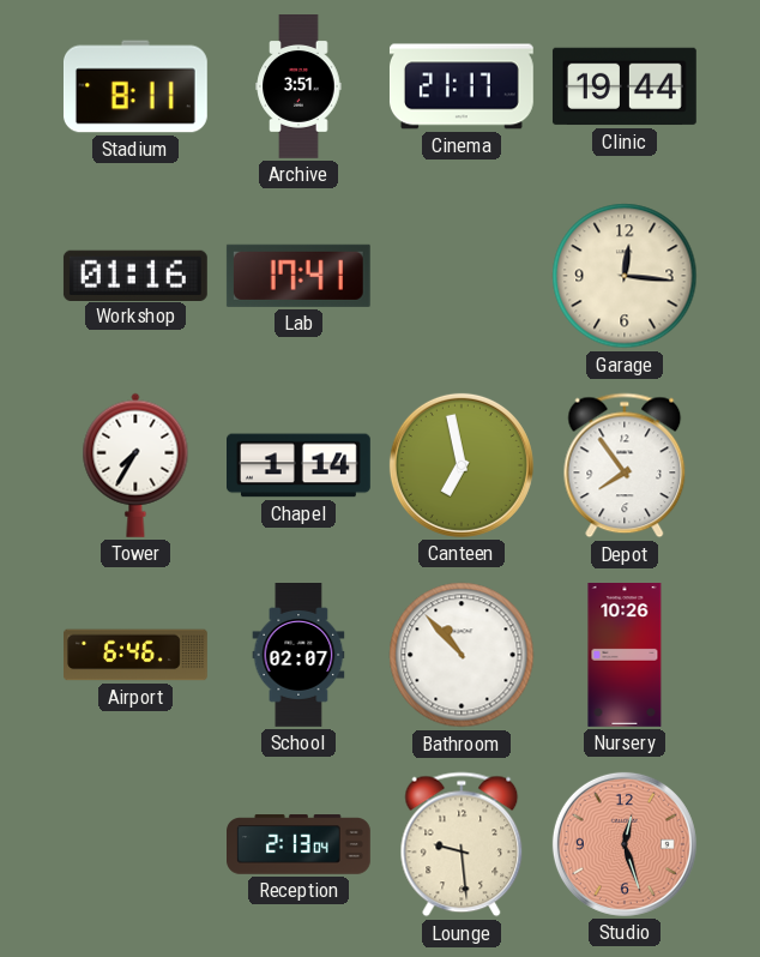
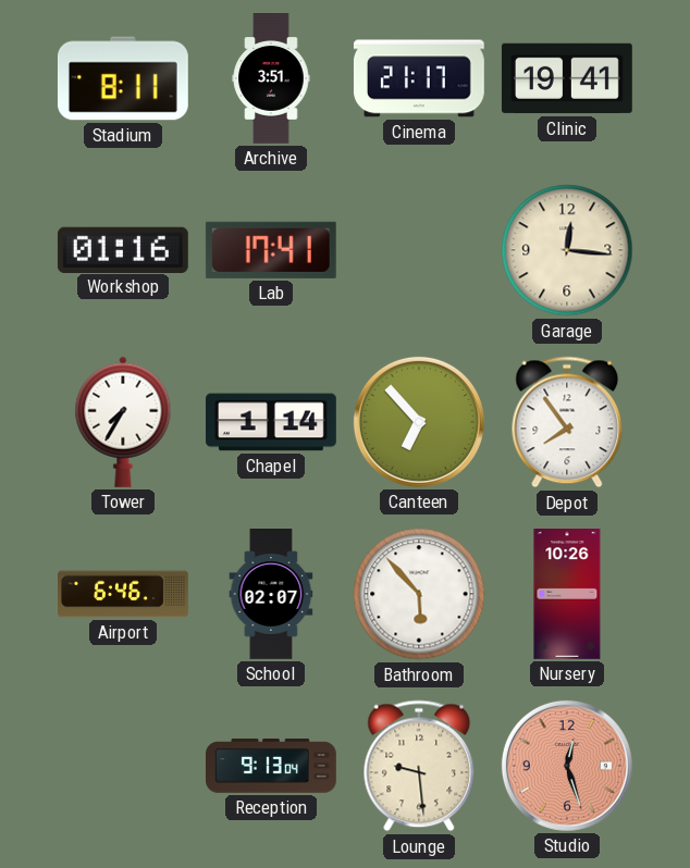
Clinic: 19:44 -> 19:41 (567, 78)
Canteen: 6:58 -> 6:53 (419, 422)
Bathroom: 10:53 -> 5:53 (419, 594)
Reception: 2:13 -> 9:13 (272, 766)
